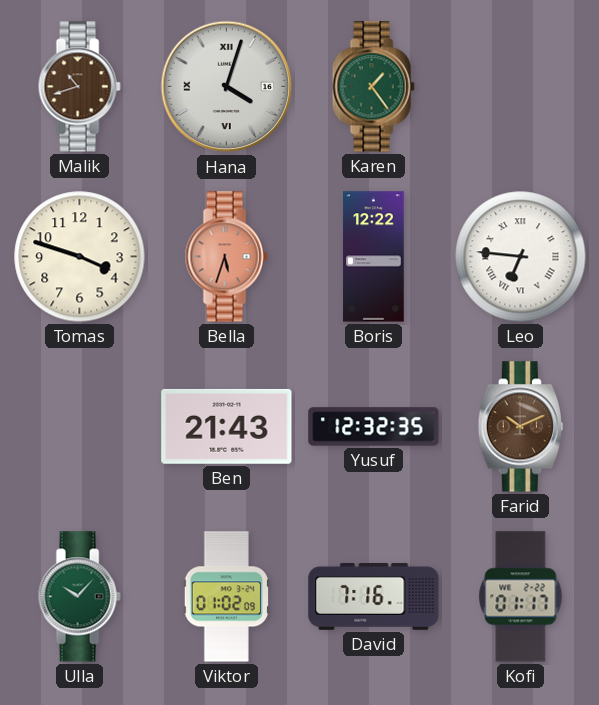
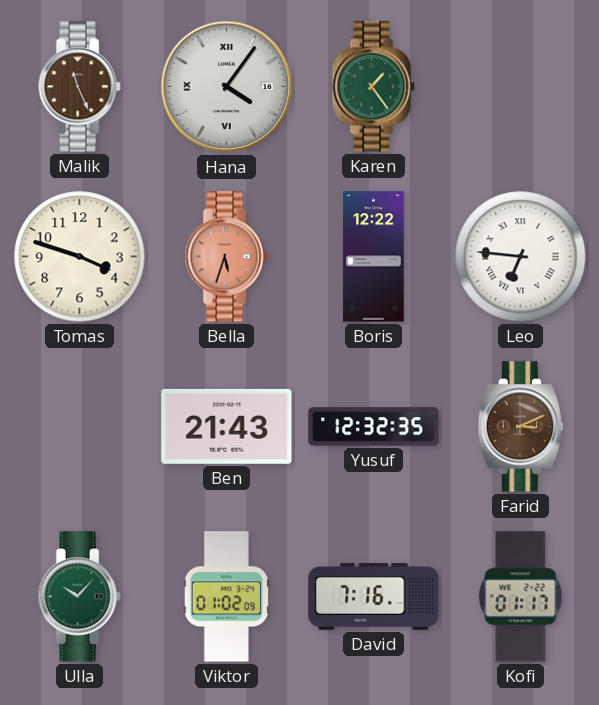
Malik: 10:42 -> 11:26 (79, 87)
Hana: 4:03 -> 4:06 (227, 87)
Farid: 10:11 -> 3:11 (520, 427)
